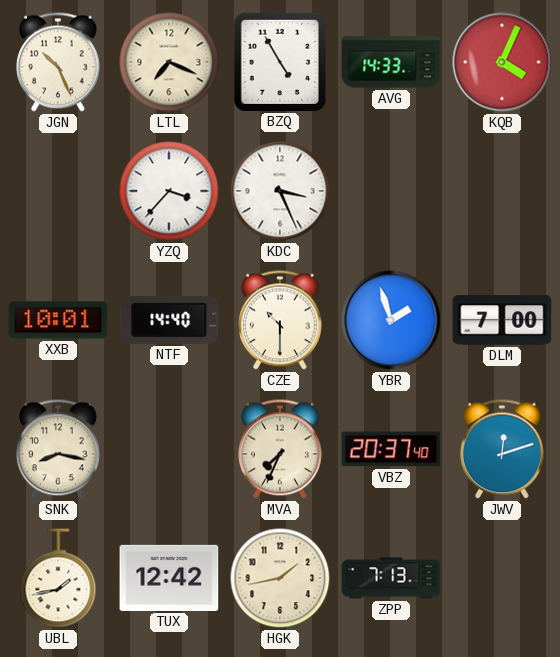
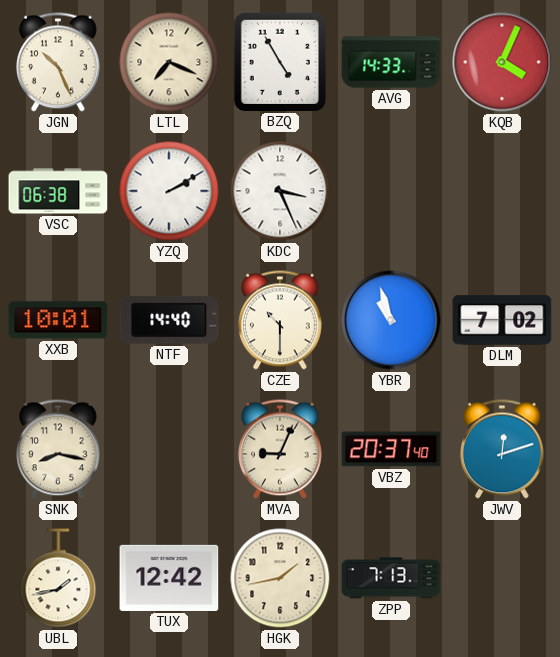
VSC: none -> 06:38 (58, 191)
YZQ: 3:37 -> 2:10 (169, 191)
YBR: 1:57 -> 10:57 (391, 320)
DLM: 7:00 -> 7:02 (502, 320)
MVA: 7:34 -> 9:04 (281, 449)
